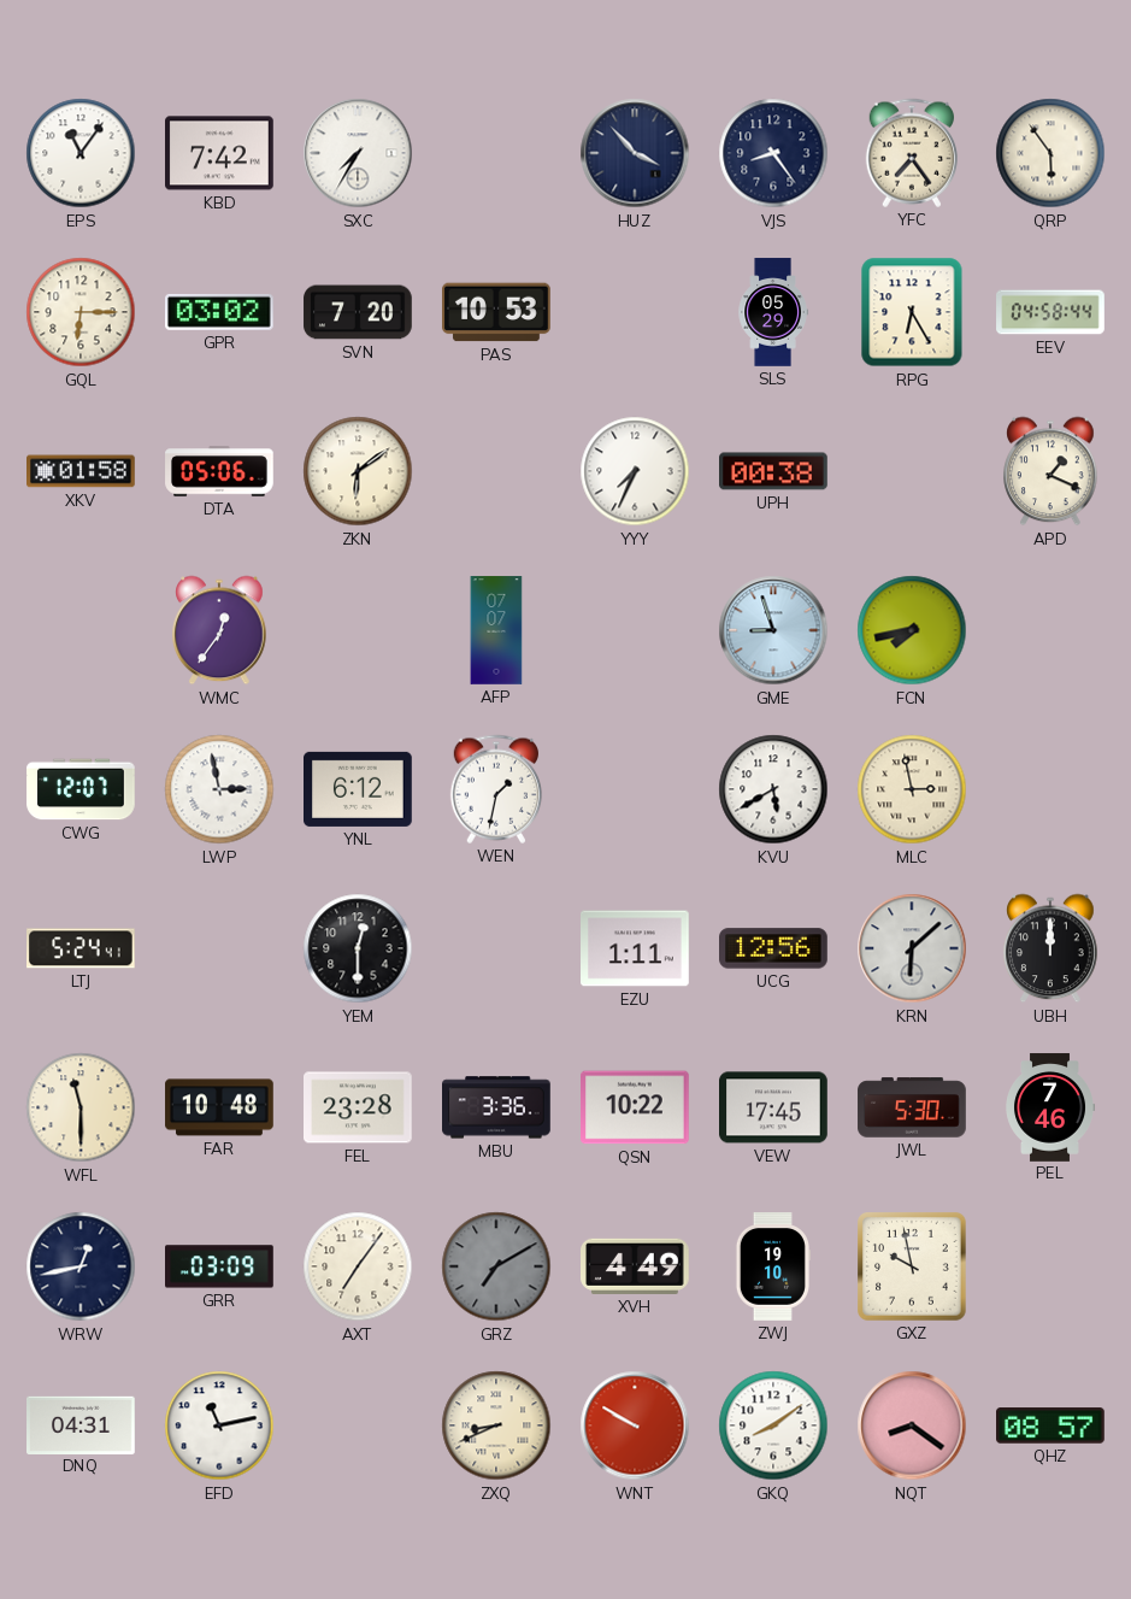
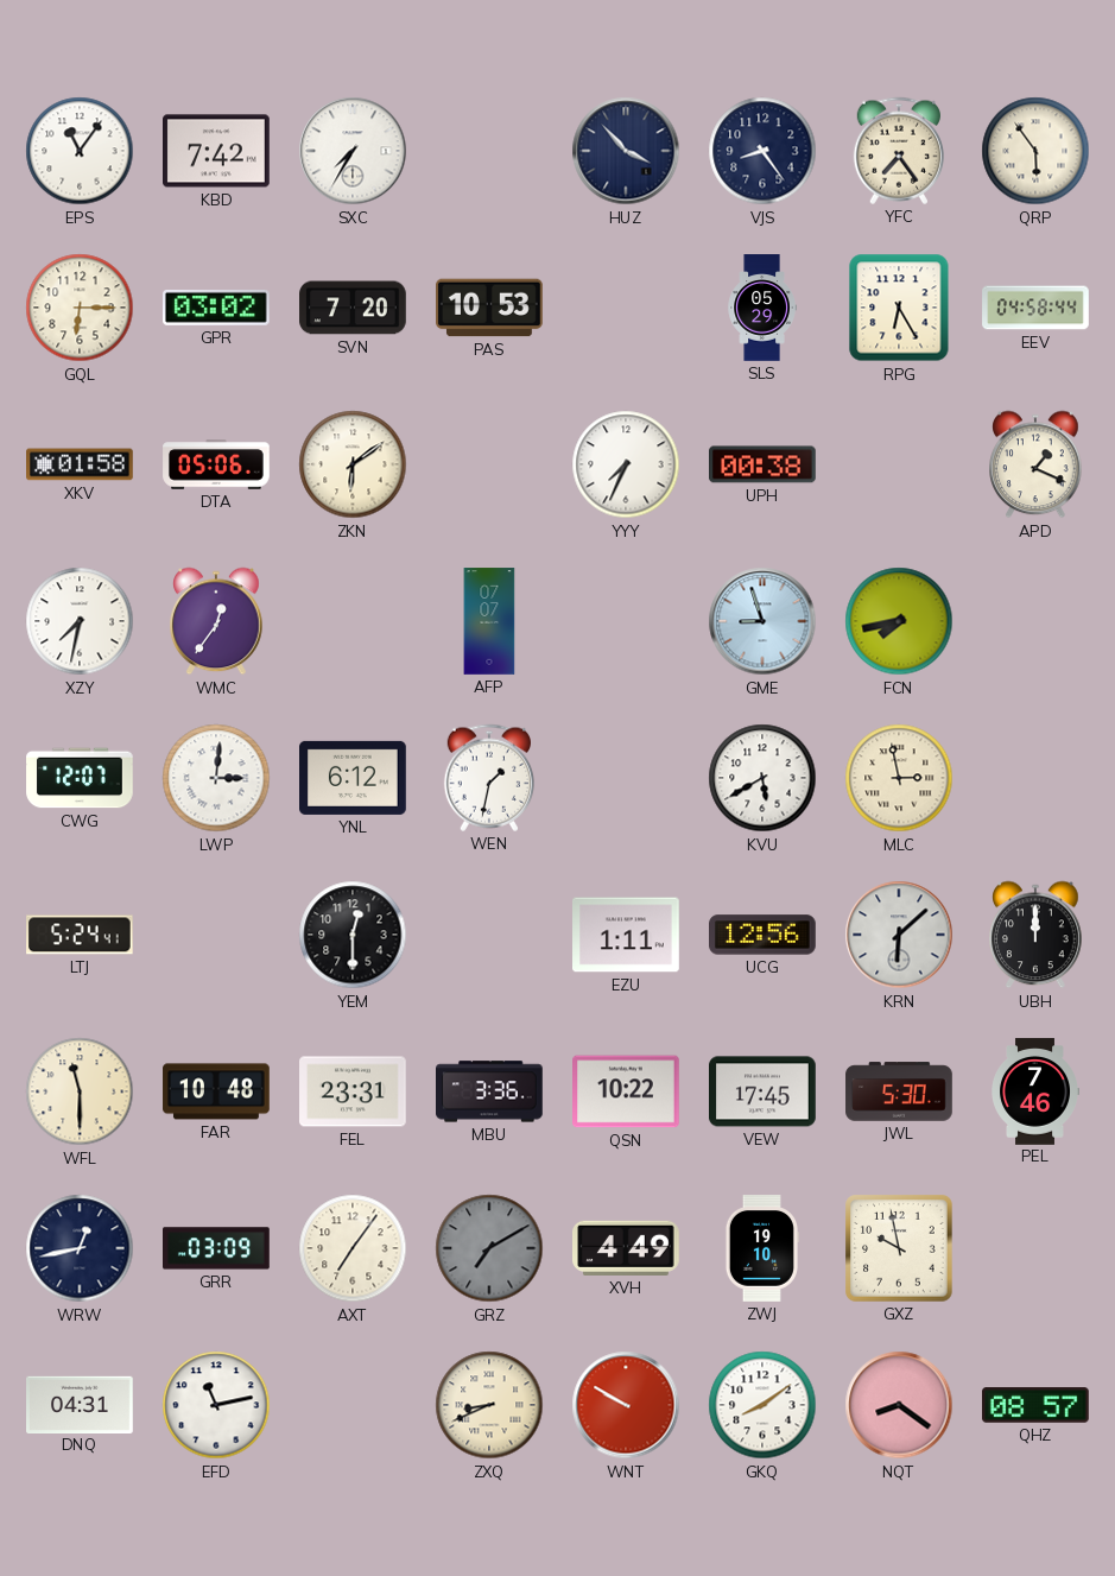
XZY: none -> 7:32 (80, 621)
LWP: 2:58 -> 3:01 (216, 778)
FEL: 23:28 -> 23:31 (353, 1091)
